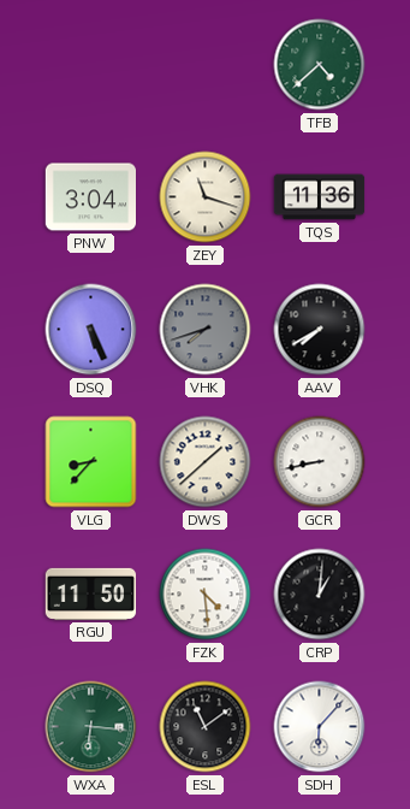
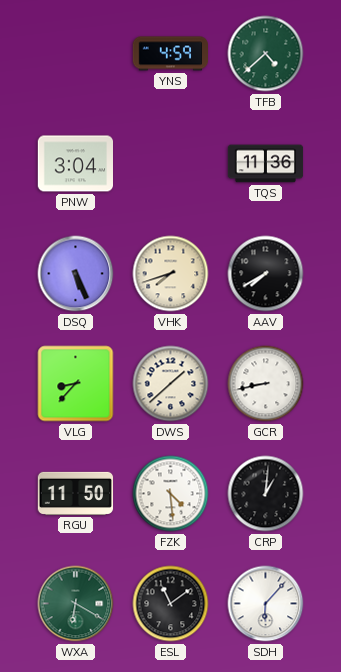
YNS: none -> 4:59 (170, 54)
ZEY: 11:18 -> none (206, 197)
VHK dial: grey -> cream (171, 274)
WXA: 6:16 -> 6:20 (76, 604)
